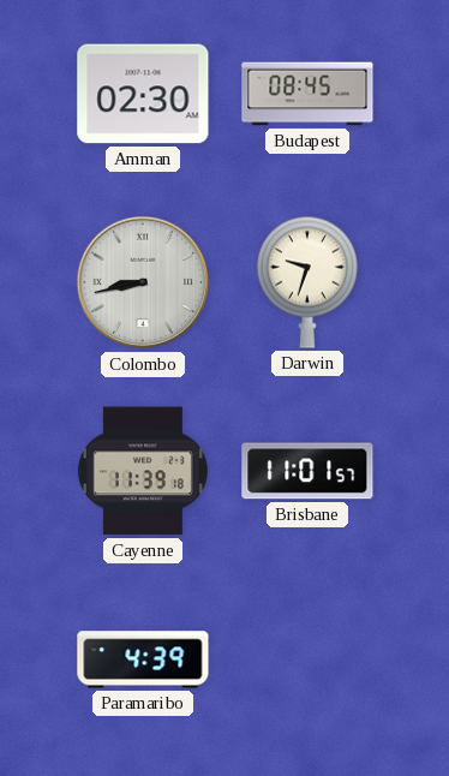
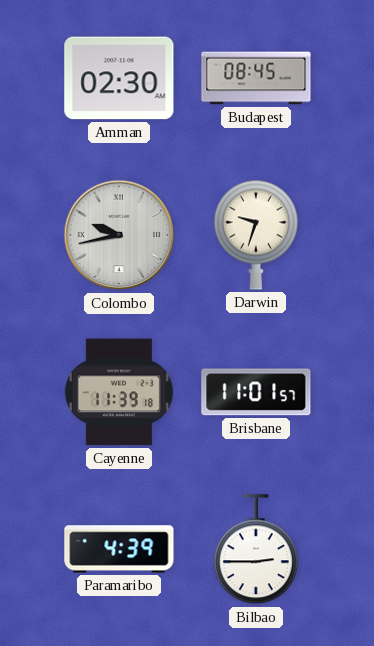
Colombo: 8:43 -> 9:43 (119, 235)
Bilbao: none -> 2:45 (256, 550)
